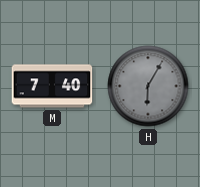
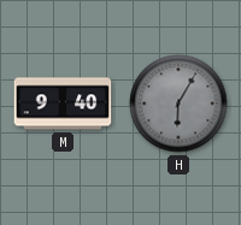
M: 7:40 -> 9:40 (63, 103)
